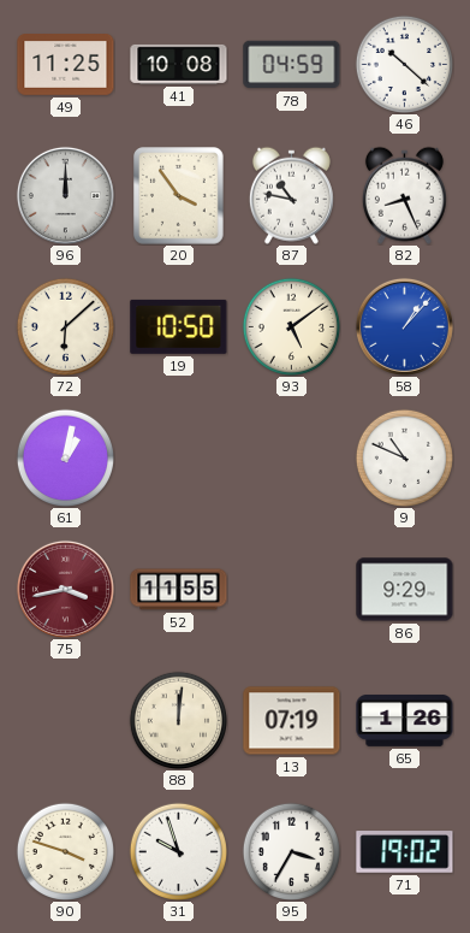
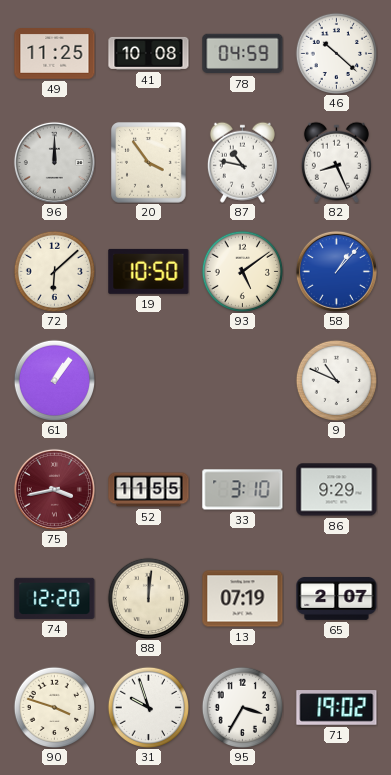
61: 1:02 -> 1:06 (54, 380)
33: none -> 3:10 (243, 490)
74: none -> 12:20 (55, 598)
65: 1:26 -> 2:07 (337, 598)
